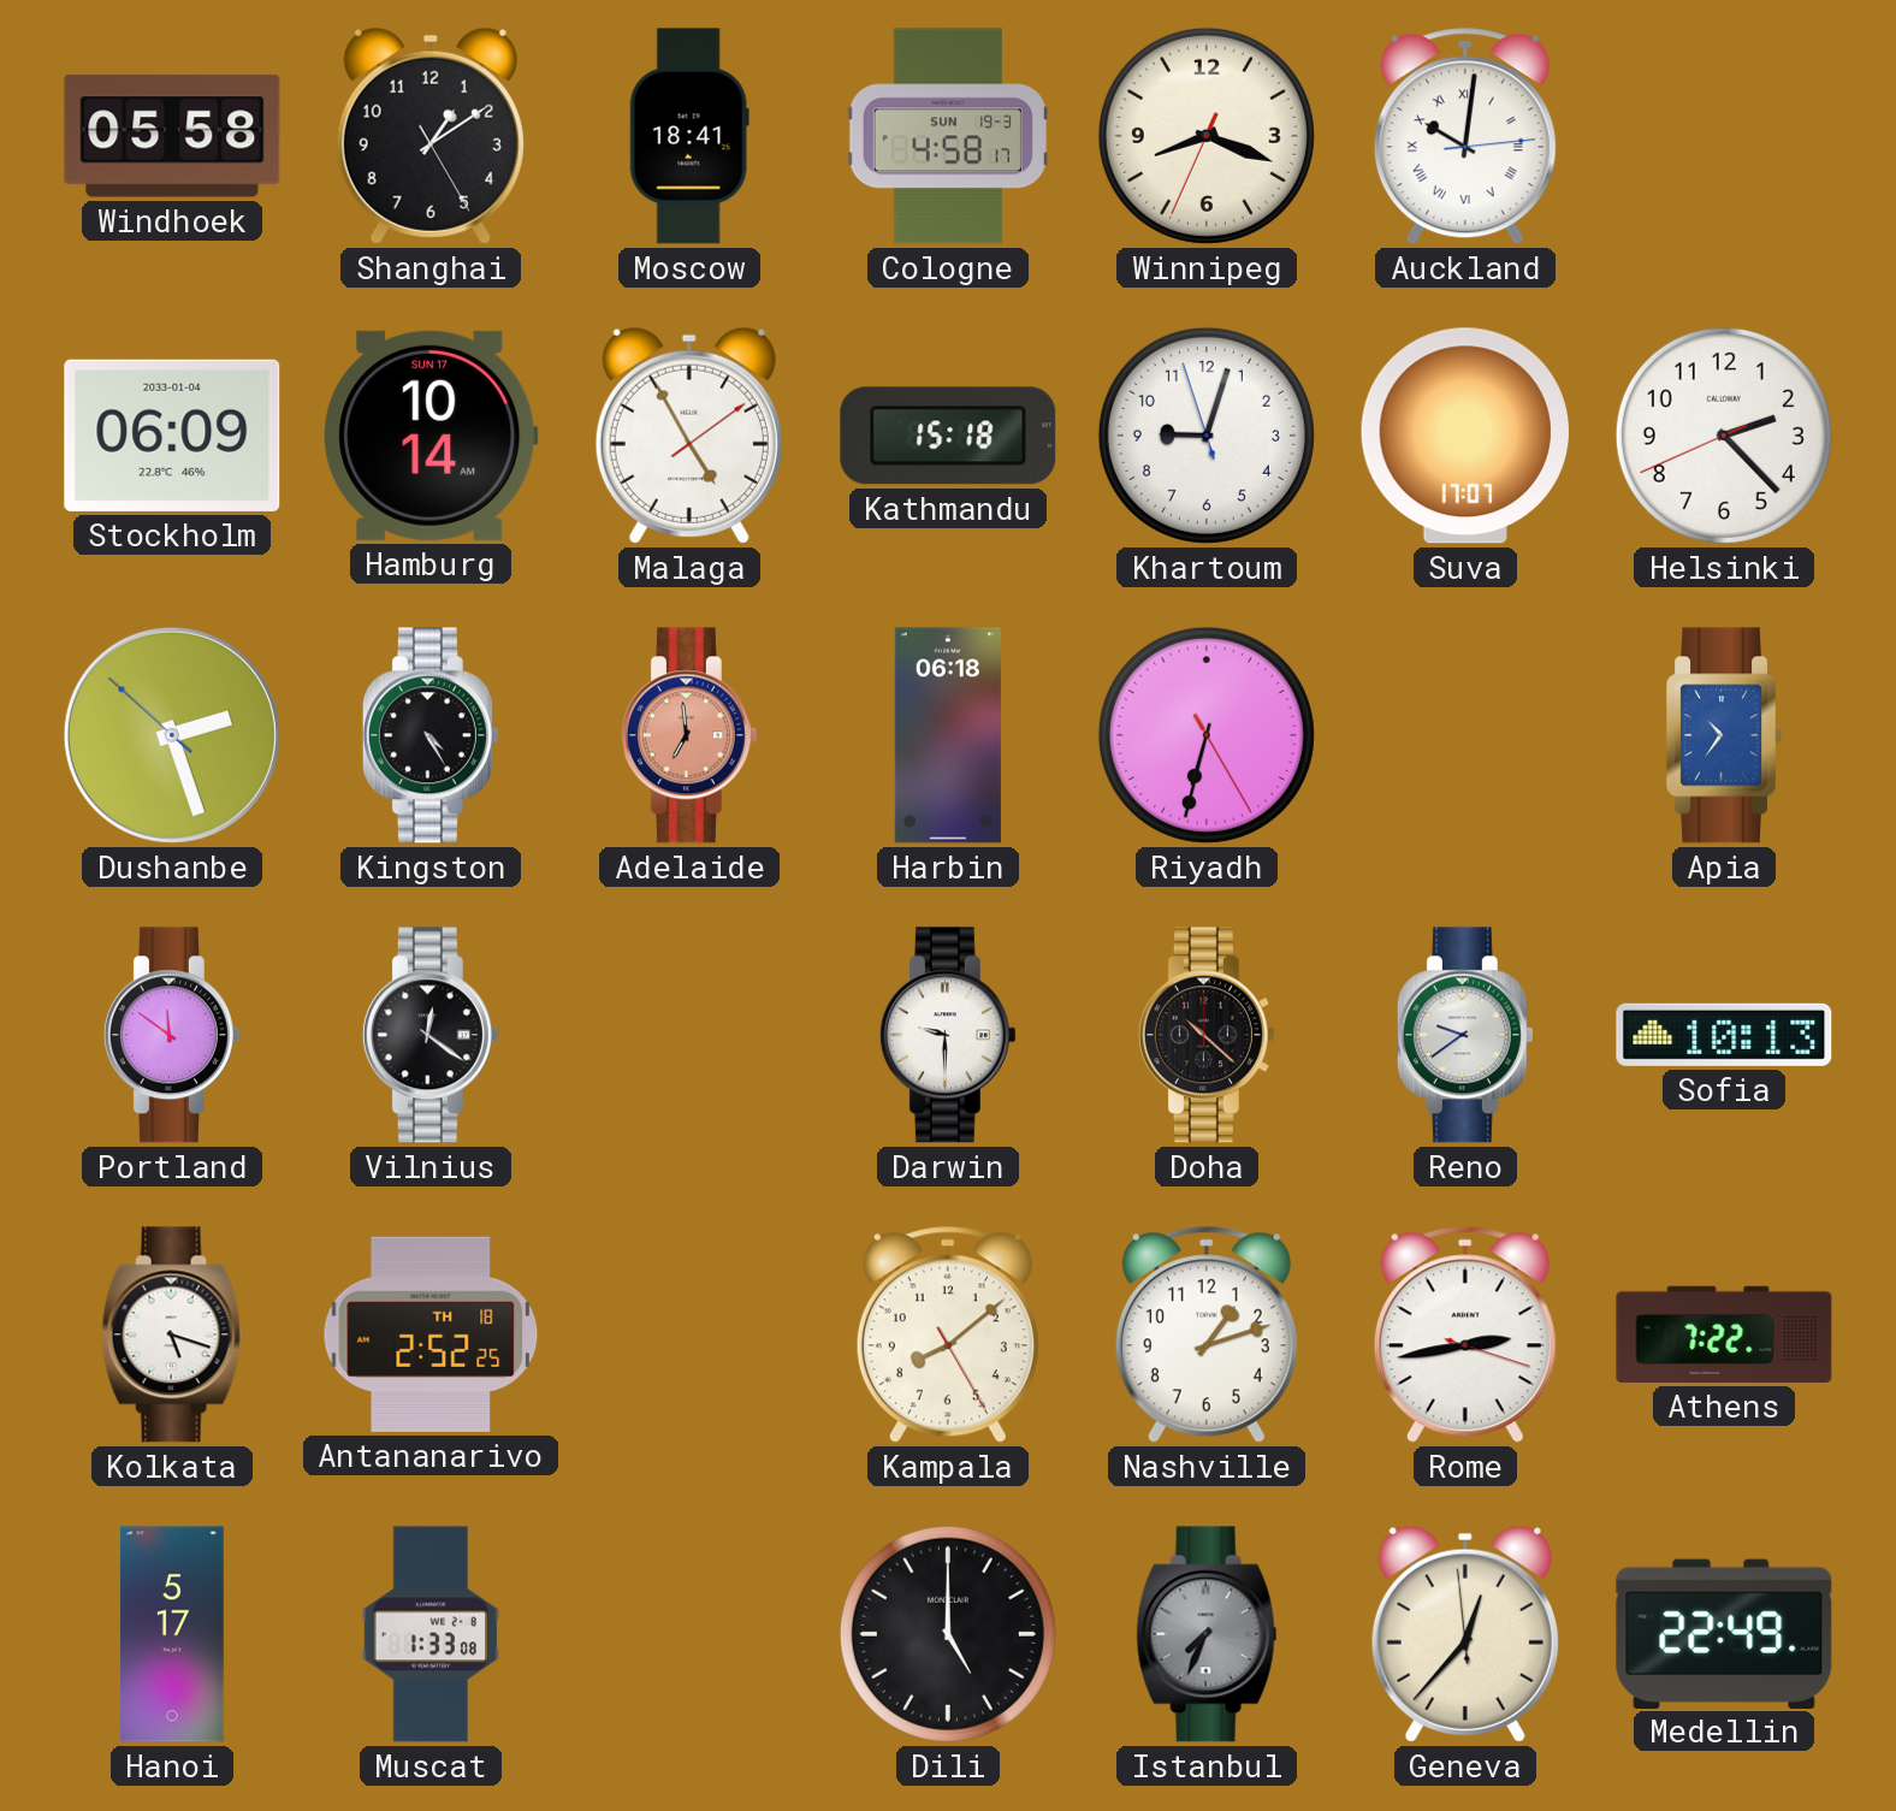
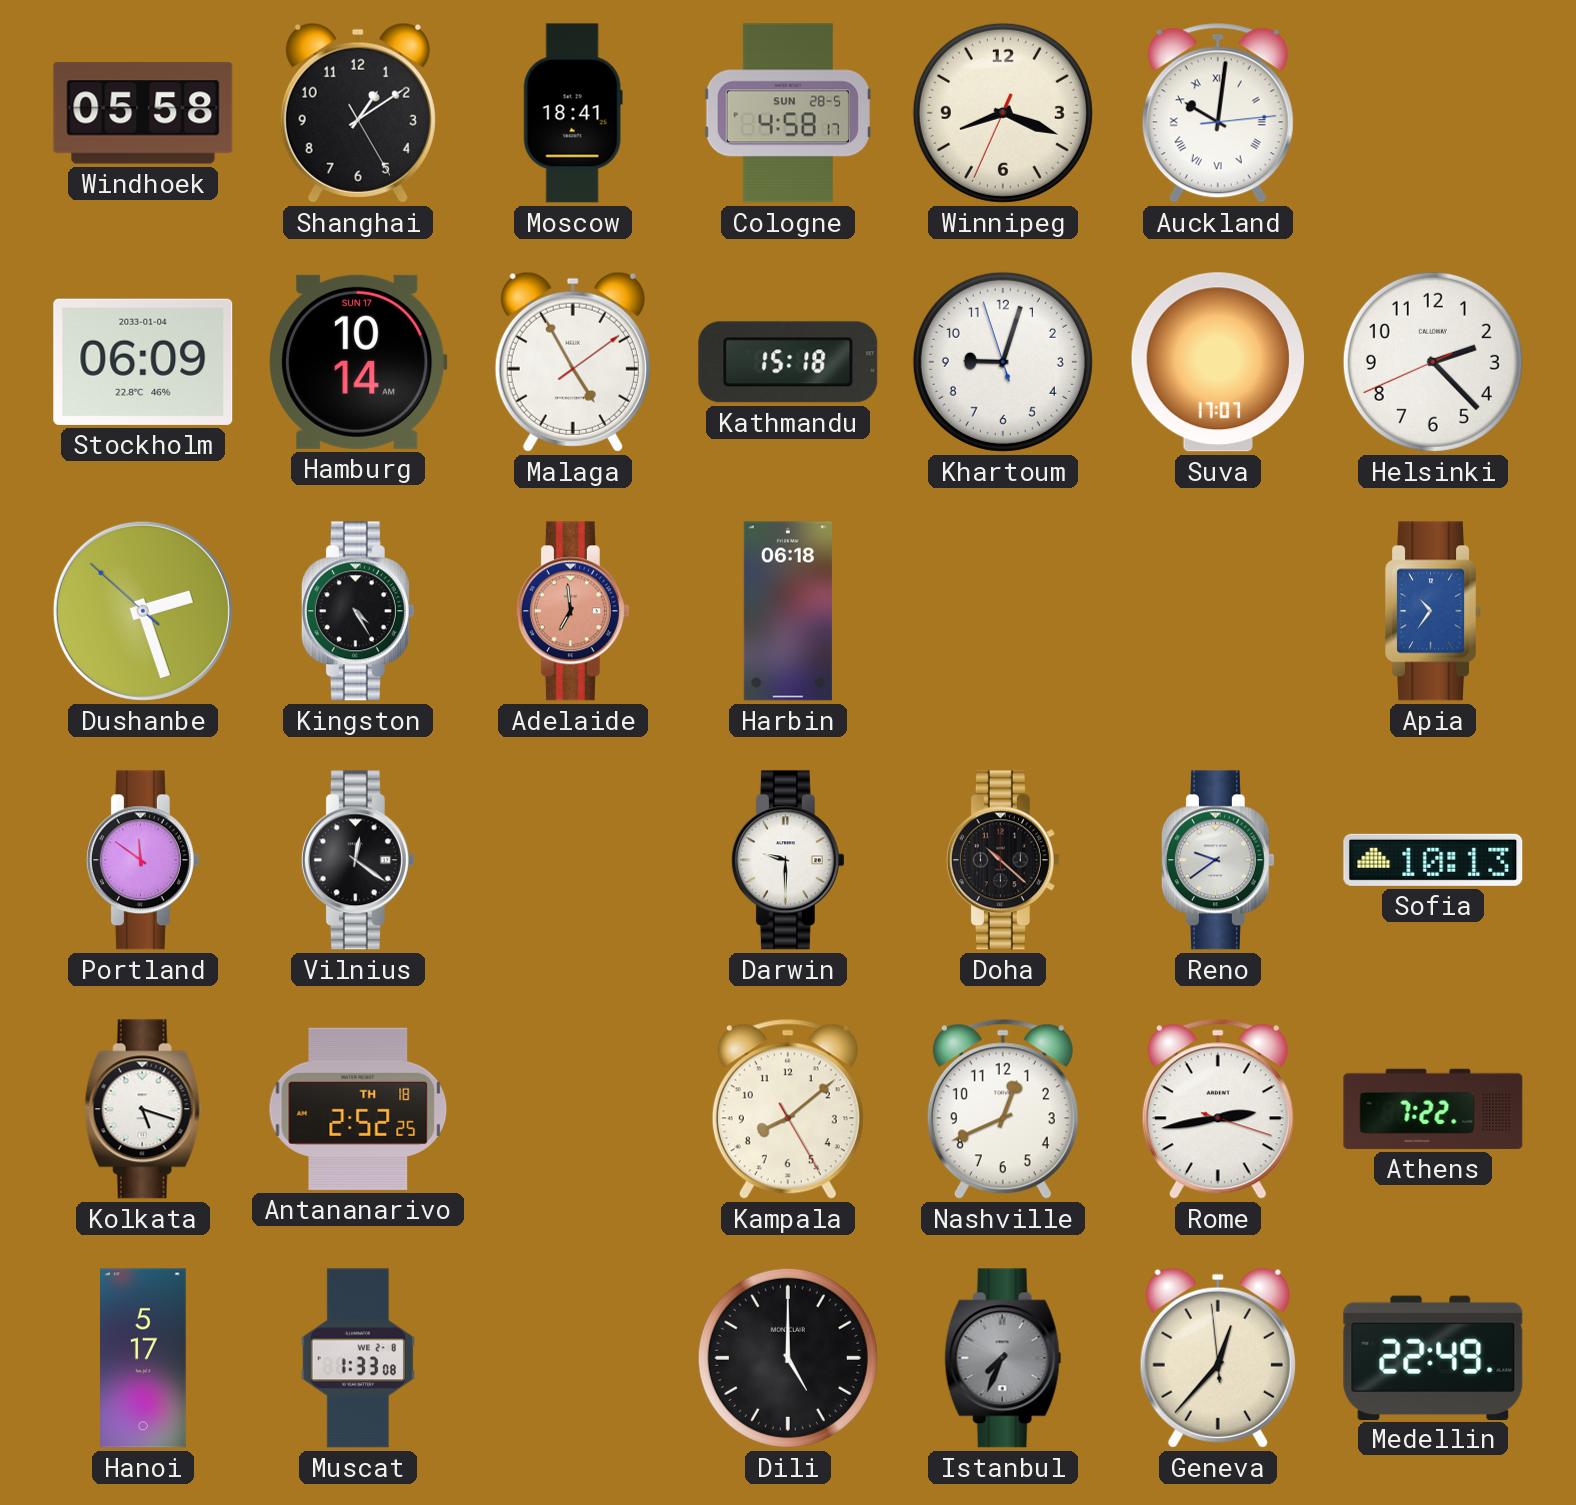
Cologne date: SUN 19-3 -> SUN 28-5 (788, 113)
Riyadh: 6:32 -> none (1207, 735)
Nashville: 1:12 -> 12:41 (1003, 1109)
